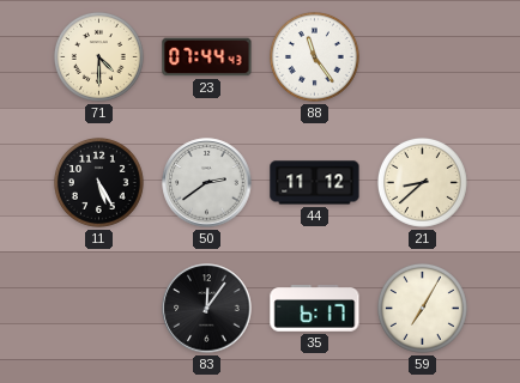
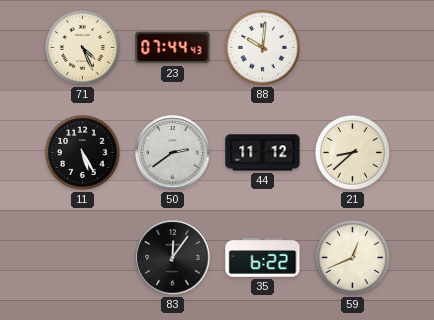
71: 4:30 -> 4:26 (82, 47)
88: 11:24 -> 10:01 (262, 47)
35: 6:17 -> 6:22 (263, 258)
59: 7:05 -> 12:41 (352, 257)
